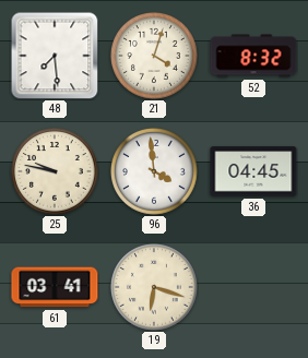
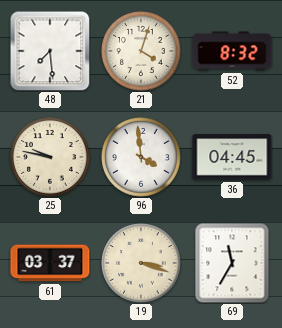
61: 03:41 -> 03:37 (50, 263)
19: 6:18 -> 3:18 (142, 264)
69: none -> 11:35 (232, 263)
